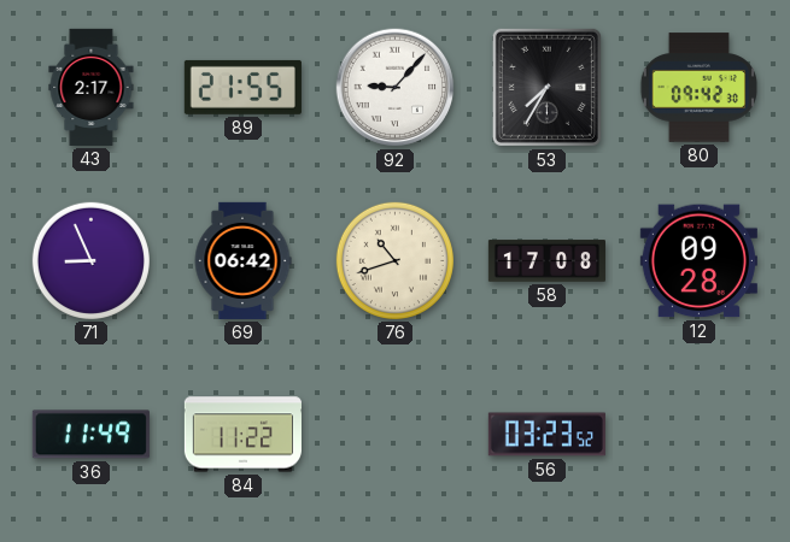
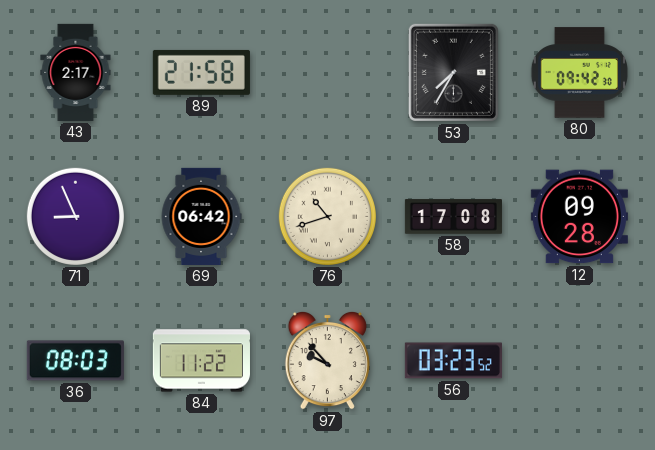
89: 21:55 -> 21:58 (201, 72)
92: 9:07 -> none (396, 88)
36: 11:49 -> 08:03 (75, 361)
97: none -> 9:53 (327, 360)
